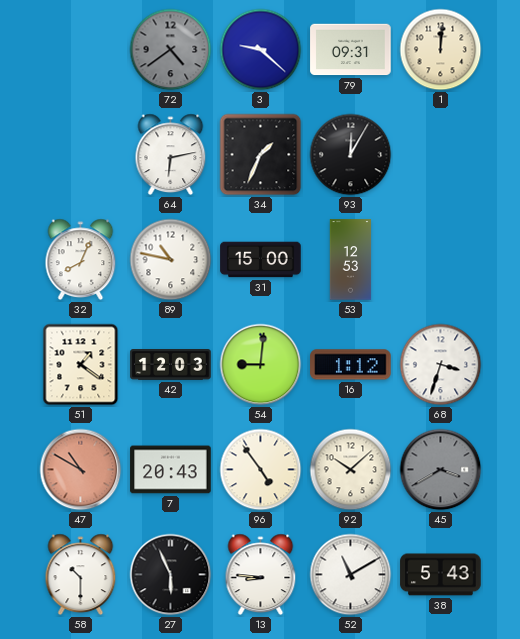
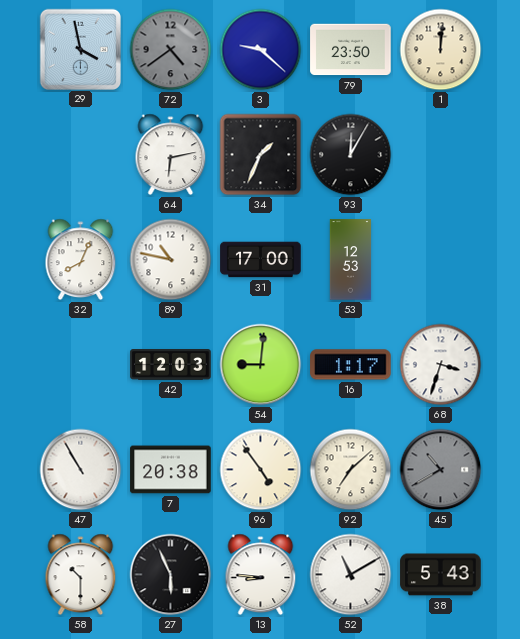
29: none -> 3:58 (80, 49)
79: 09:31 -> 23:50 (351, 50)
31: 15:00 -> 17:00 (261, 260)
51: 1:21 -> none (81, 365)
16: 1:12 -> 1:17 (351, 365)
47: 10:50 -> 10:55 (81, 470)
47 dial: salmon -> white (81, 470)
7: 20:43 -> 20:38 (171, 470)
92: 10:08 -> 7:08 (351, 470)
45: 3:40 -> 10:40 (441, 470)
